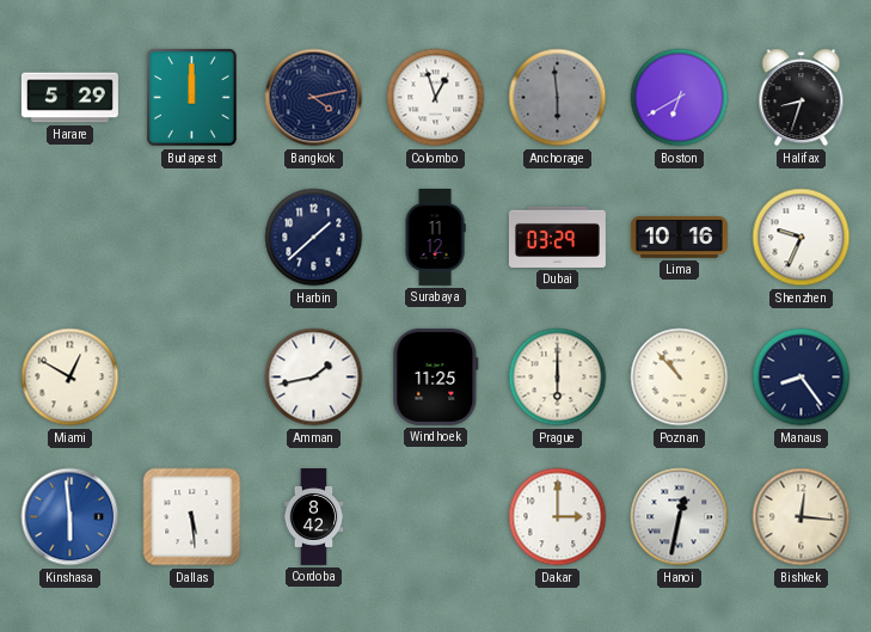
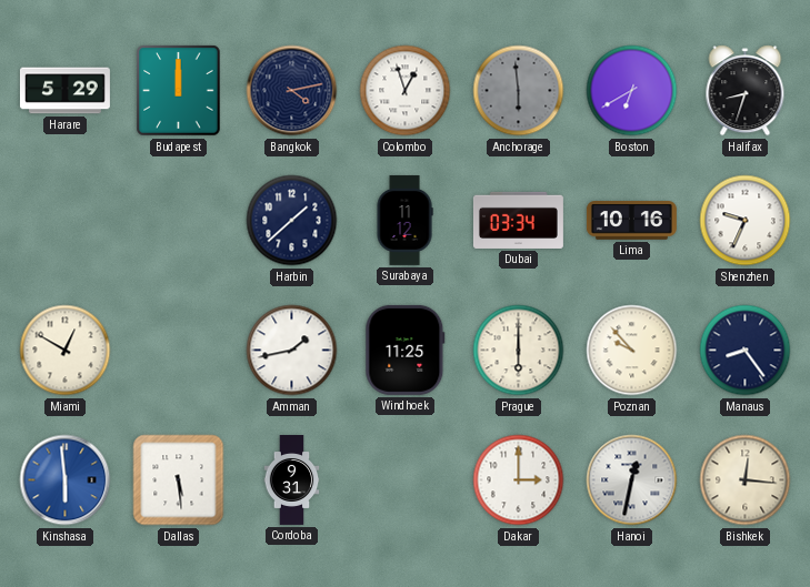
Dubai: 03:29 -> 03:34 (518, 220)
Poznan: 10:53 -> 9:53 (632, 351)
Cordoba: 8:42 -> 9:31 (292, 480)
